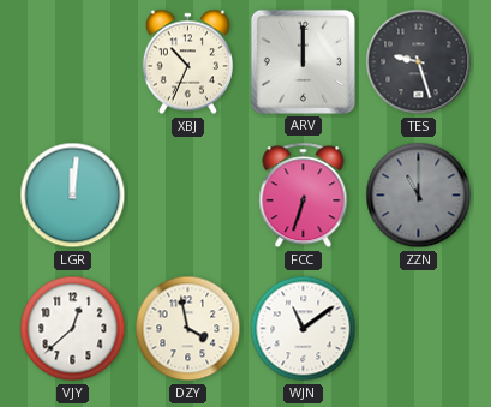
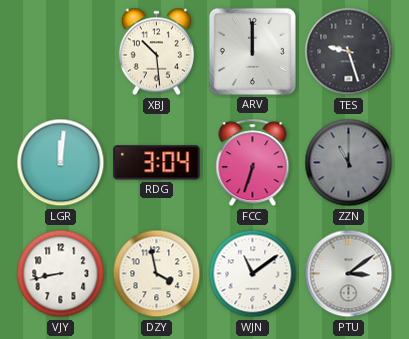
XBJ: 10:34 -> 10:29 (156, 52)
RDG: none -> 3:04 (157, 163)
VJY: 12:38 -> 8:43 (61, 274)
PTU: none -> 3:09 (349, 274)
